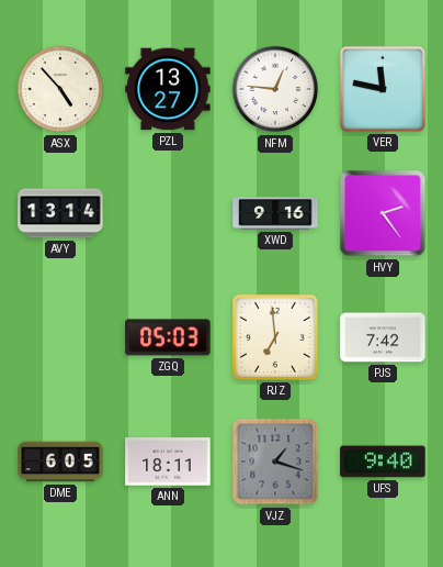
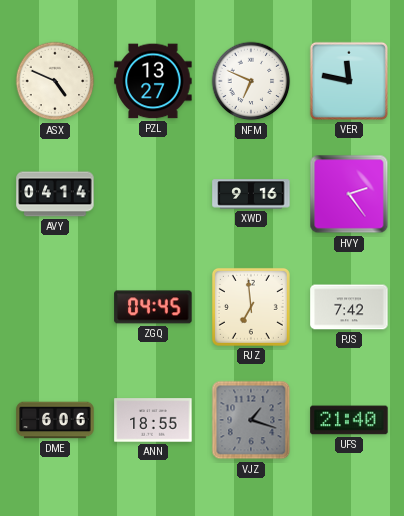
ASX: 4:53 -> 4:49 (55, 81)
NFM: 12:46 -> 6:49 (251, 81)
AVY: 13:14 -> 04:14 (55, 194)
ZGQ: 05:03 -> 04:45 (153, 307)
DME: 6:05 -> 6:06 (55, 420)
ANN: 18:11 -> 18:55 (153, 420)
UFS: 9:40 -> 21:40 (349, 420)
